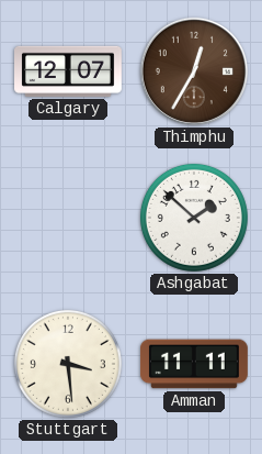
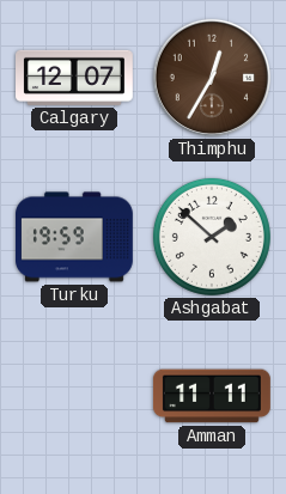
Turku: none -> 19:59 (75, 237)
Stuttgart: 3:29 -> none (68, 364)
